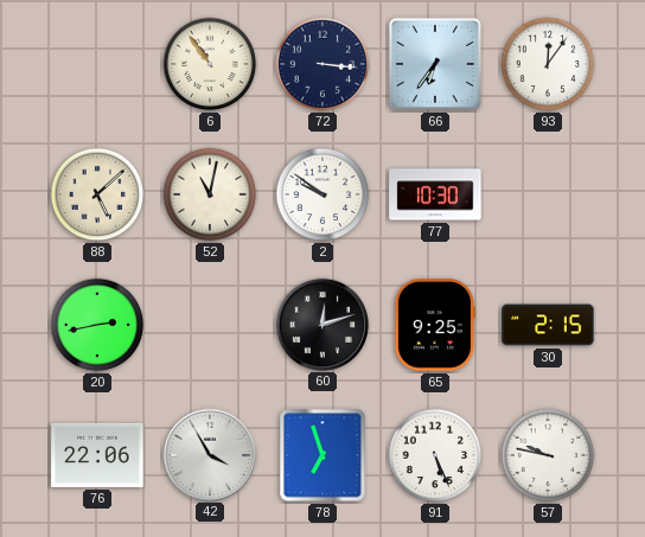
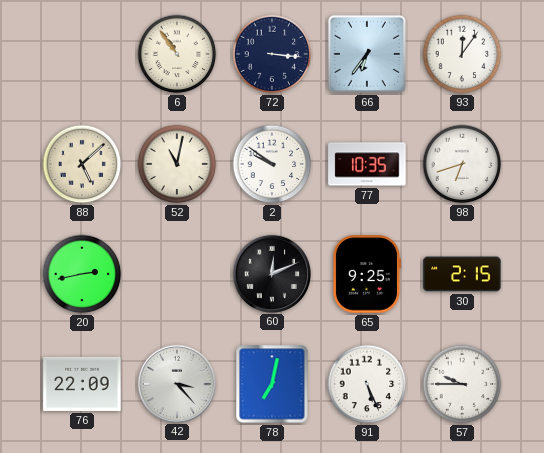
77: 10:30 -> 10:35 (367, 164)
98: none -> 6:42 (462, 164)
60: 12:12 -> 12:11 (271, 273)
76: 22:06 -> 22:09 (82, 384)
42: 3:55 -> 3:23 (176, 383)
78: 6:57 -> 7:02 (272, 384)
57: 9:47 -> 9:45 (462, 384)
